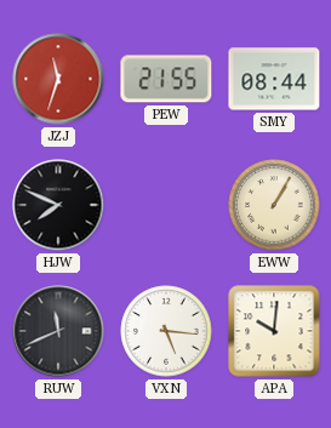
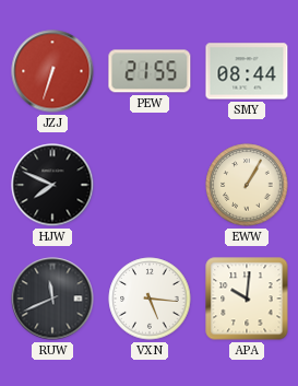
JZJ: 11:33 -> 6:33 (52, 71)
